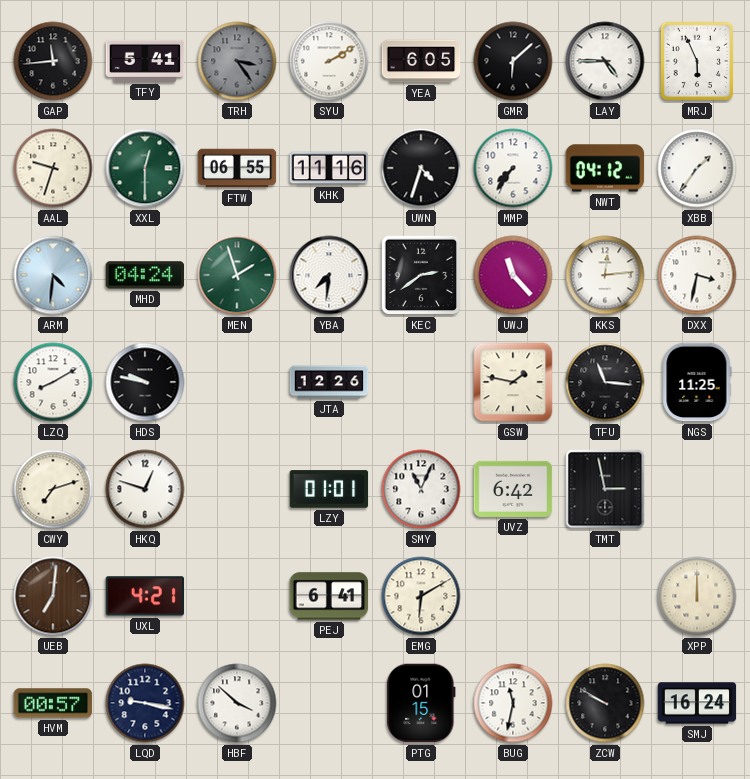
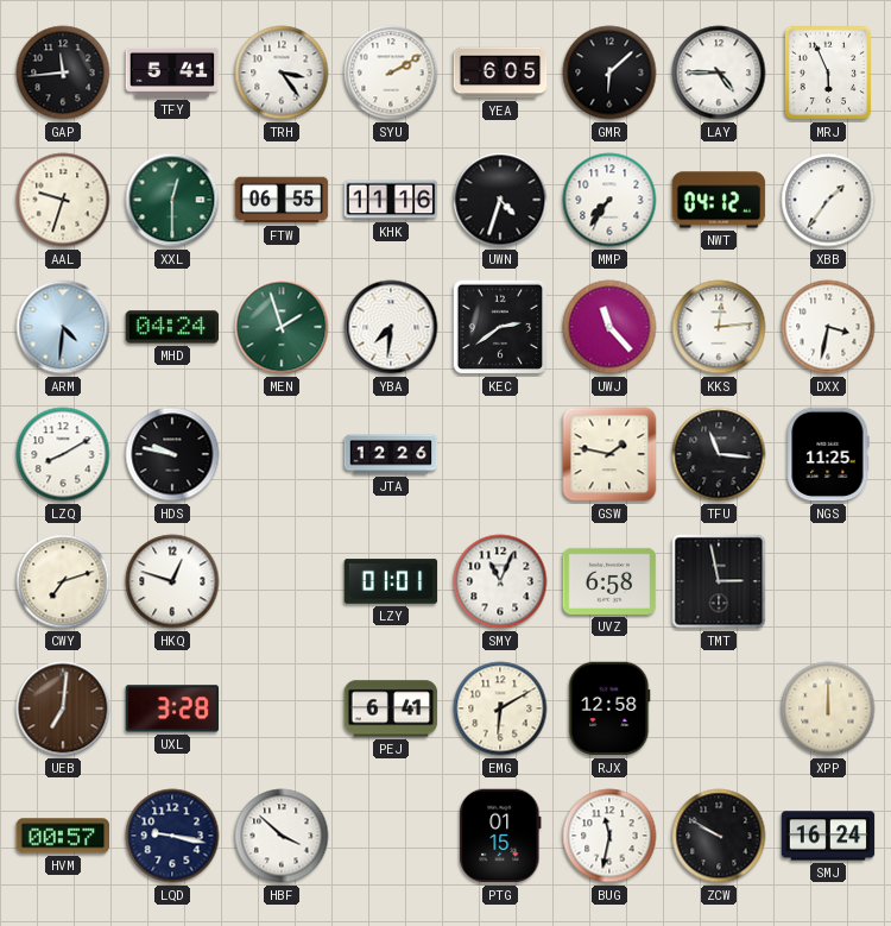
TRH dial: grey -> white (282, 73)
UVZ: 6:42 -> 6:58 (609, 581)
UXL: 4:21 -> 3:28 (172, 708)
RJX: none -> 12:58 (609, 708)
